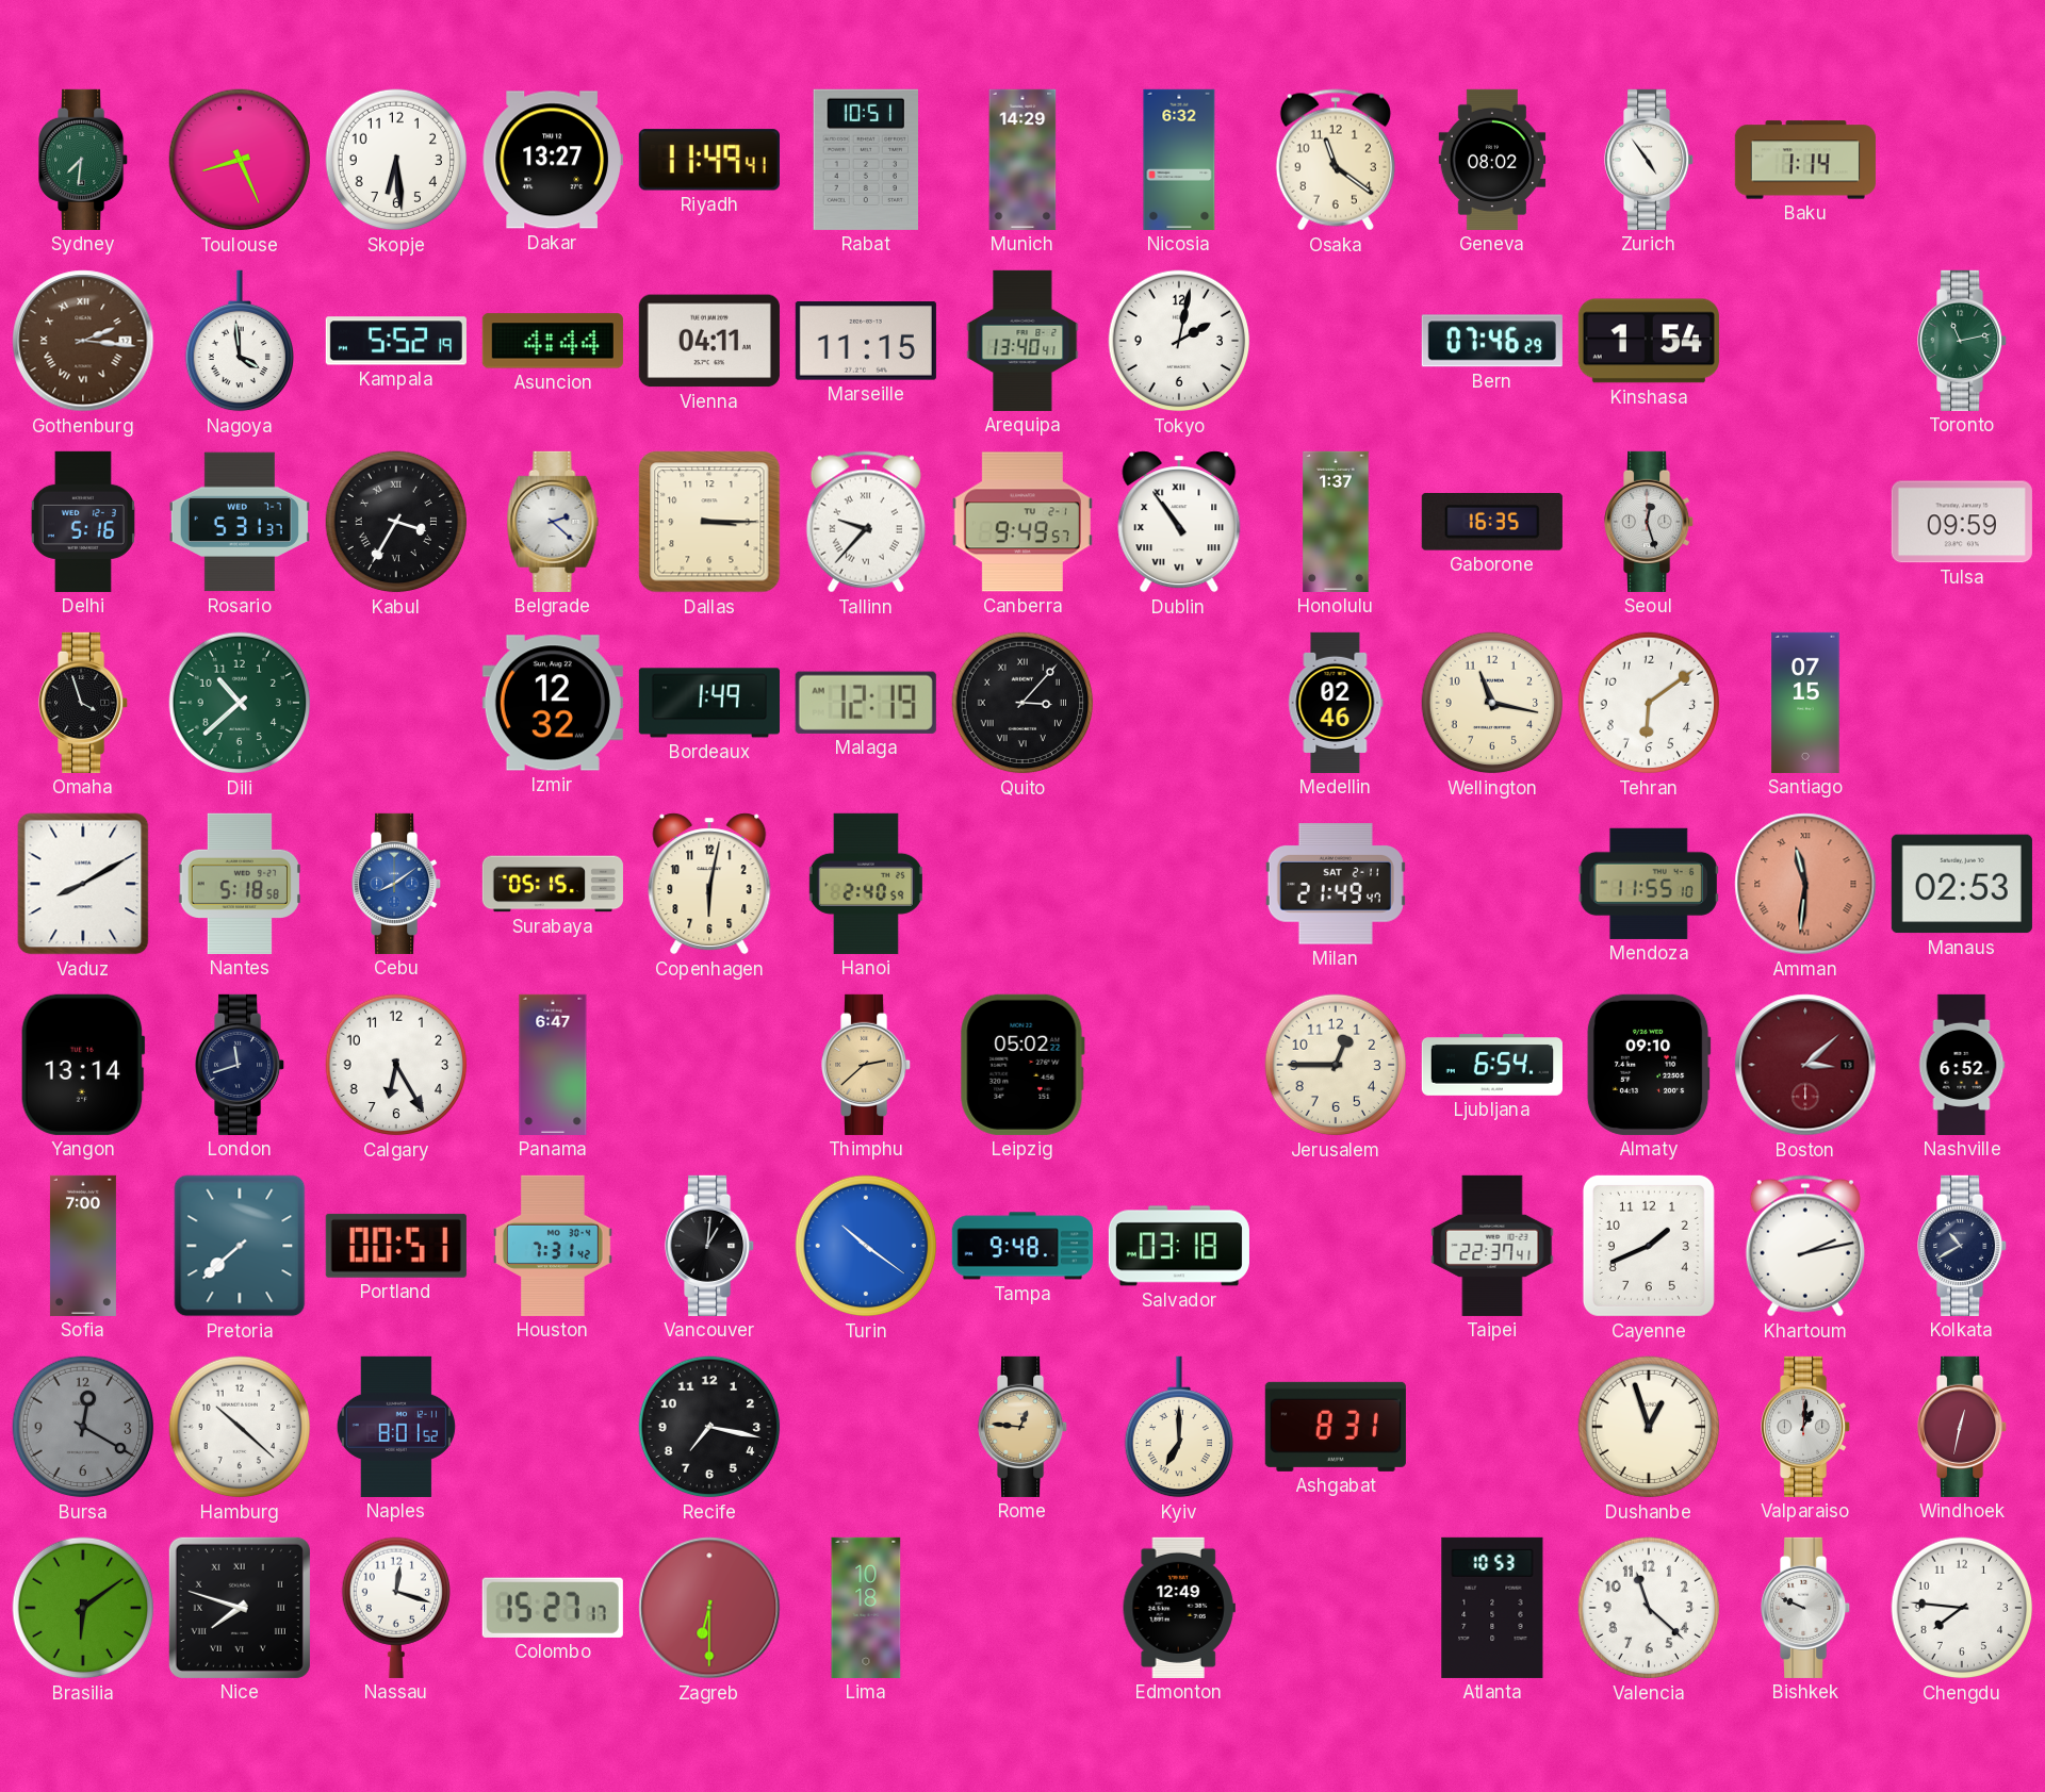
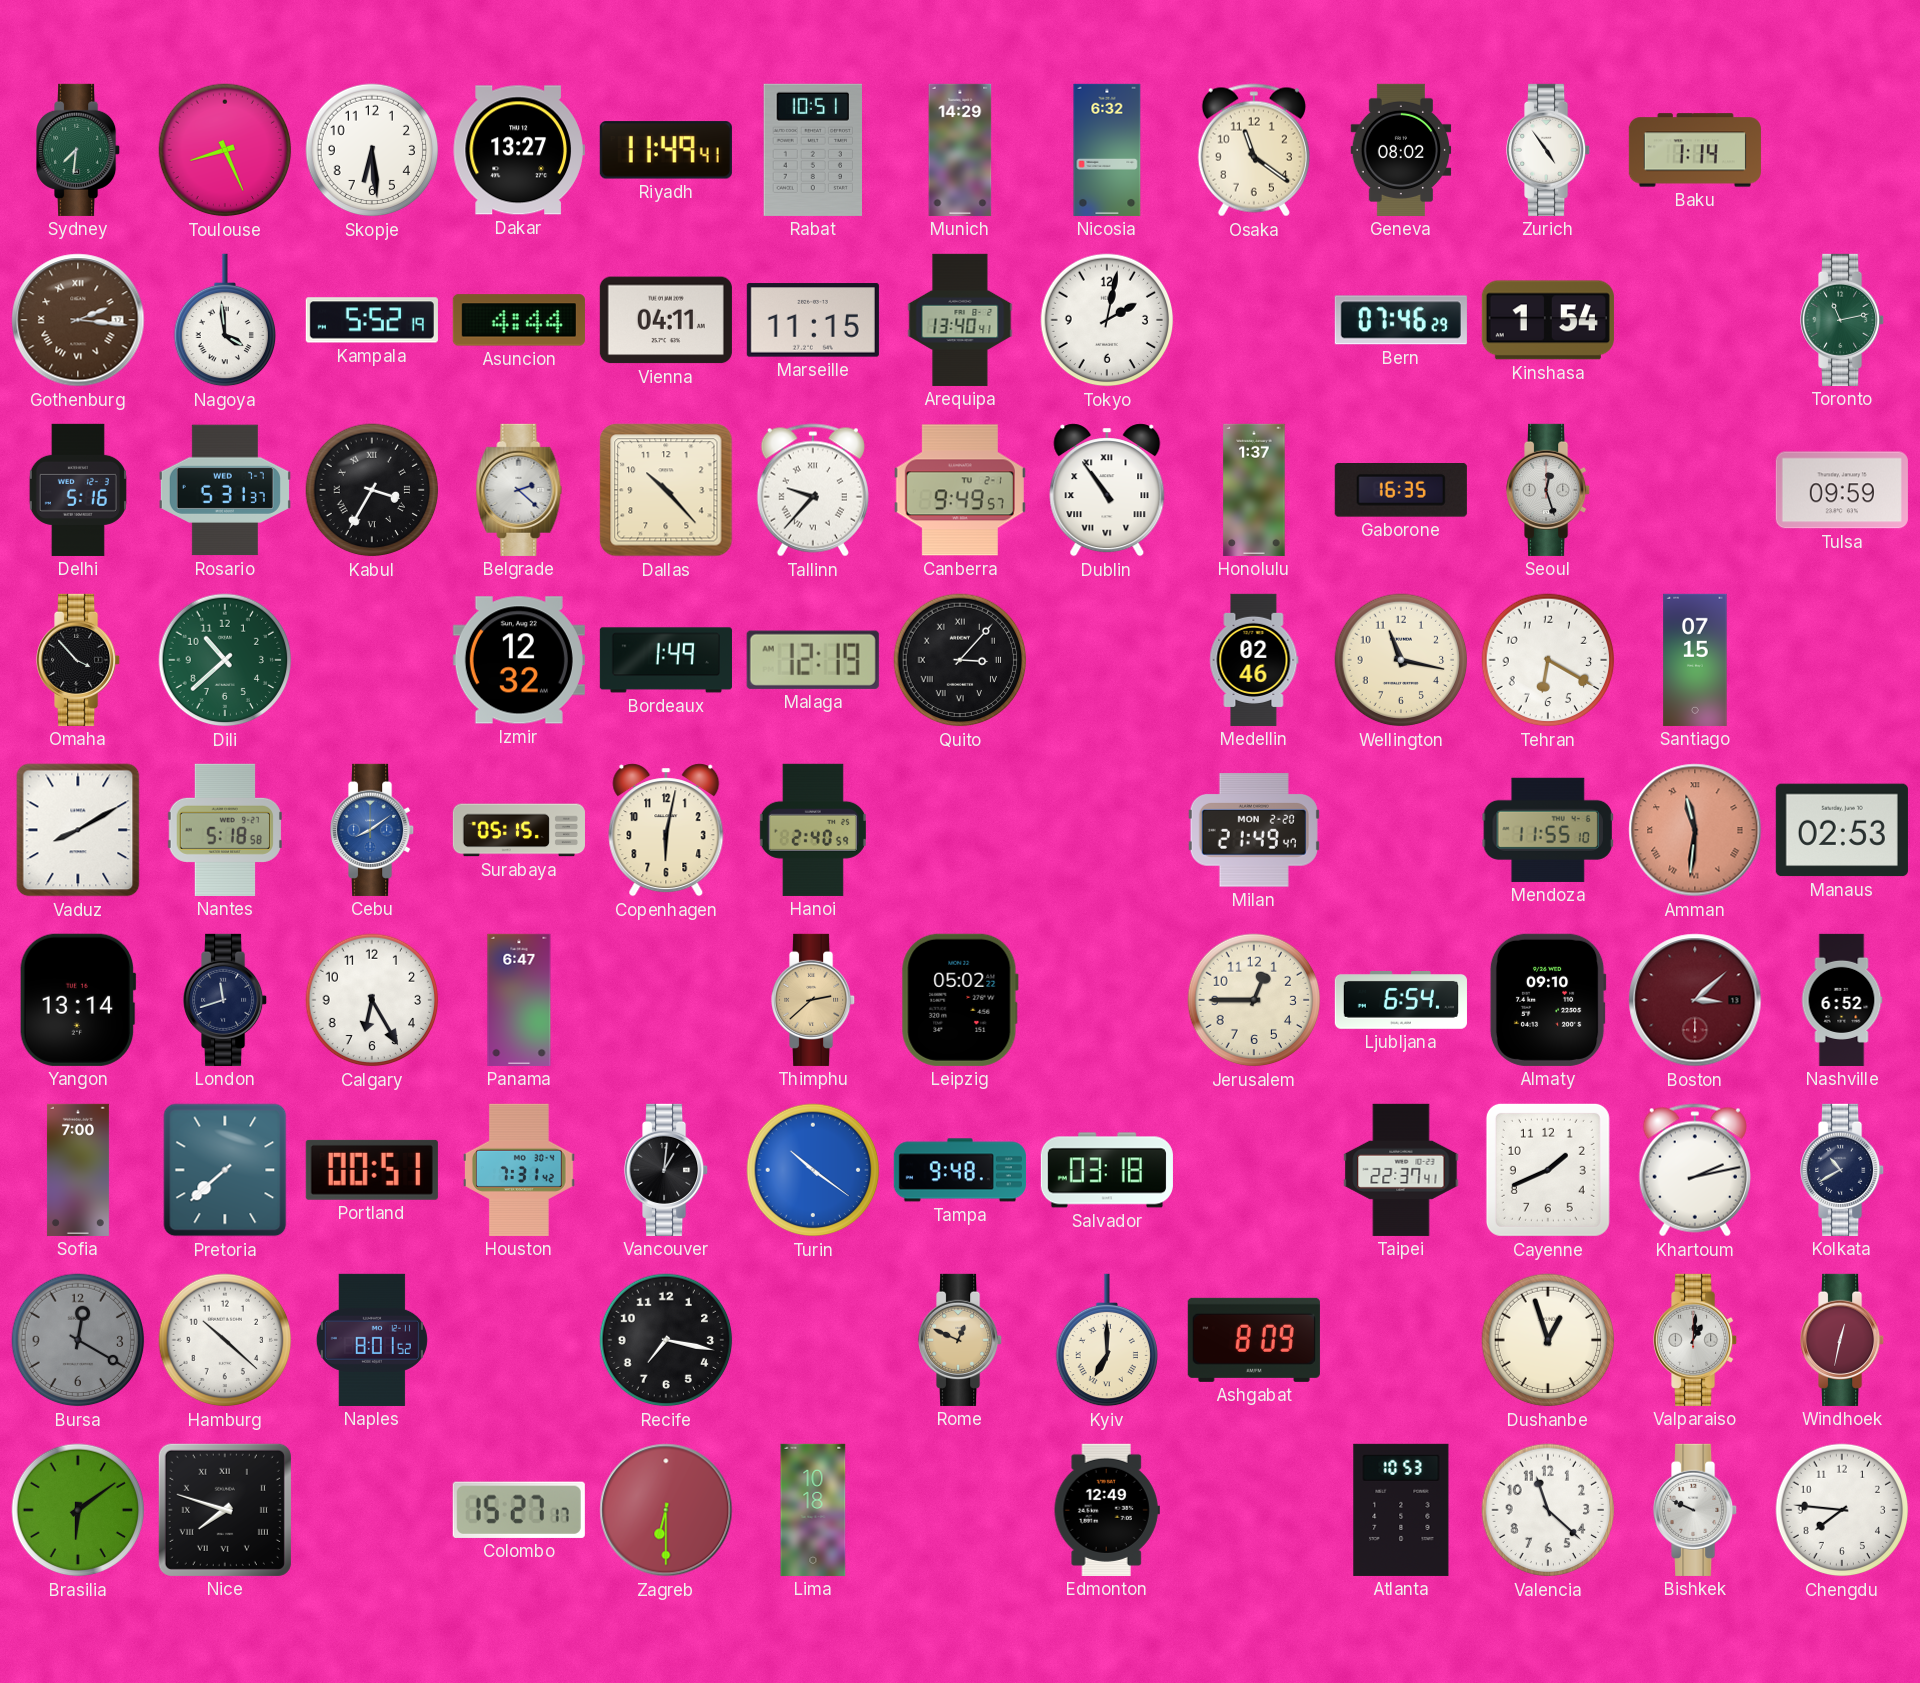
Dallas: 3:15 -> 10:23 (666, 490)
Omaha: 3:57 -> 3:53 (79, 660)
Tehran: 6:09 -> 6:20 (1548, 660)
Milan date: SAT 2-11 -> MON 2-20 (1254, 830)
Rome: 12:46 -> 12:49 (961, 1340)
Ashgabat: 8:31 -> 8:09 (1254, 1340)
Nassau: 12:18 -> none (395, 1608)
